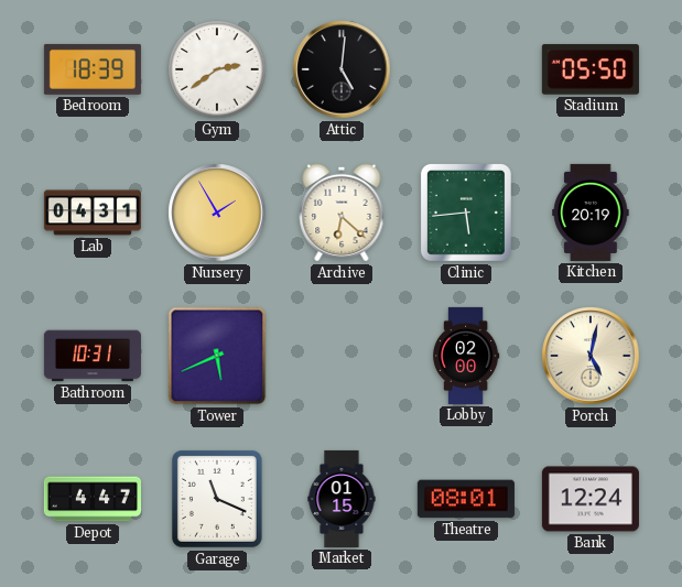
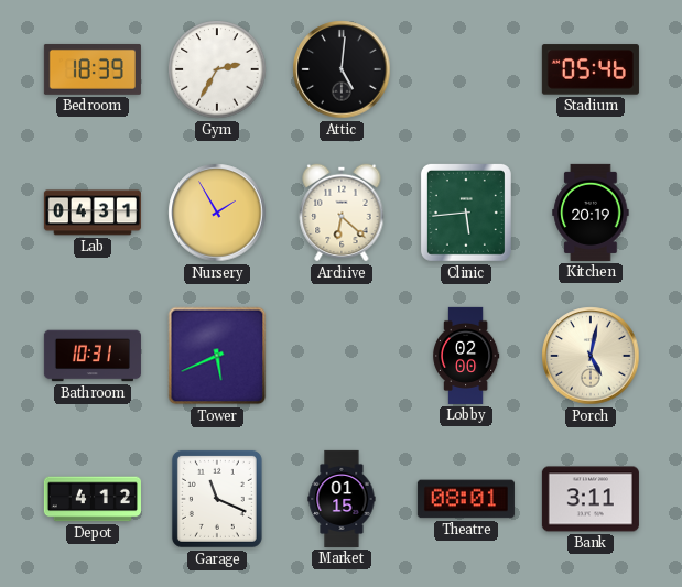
Gym: 2:39 -> 2:35 (217, 69)
Stadium: 05:50 -> 05:46 (591, 69)
Depot: 4:47 -> 4:12 (93, 499)
Bank: 12:24 -> 3:11 (591, 499)
